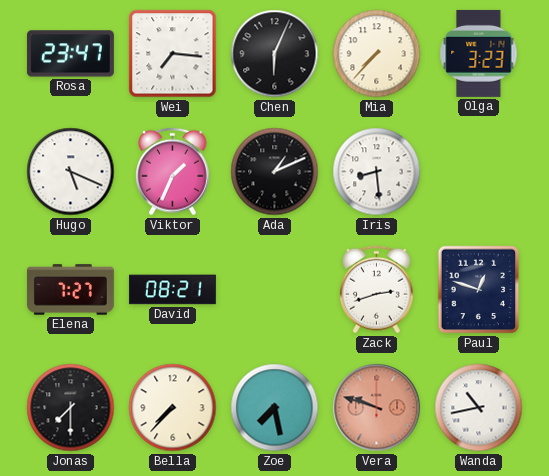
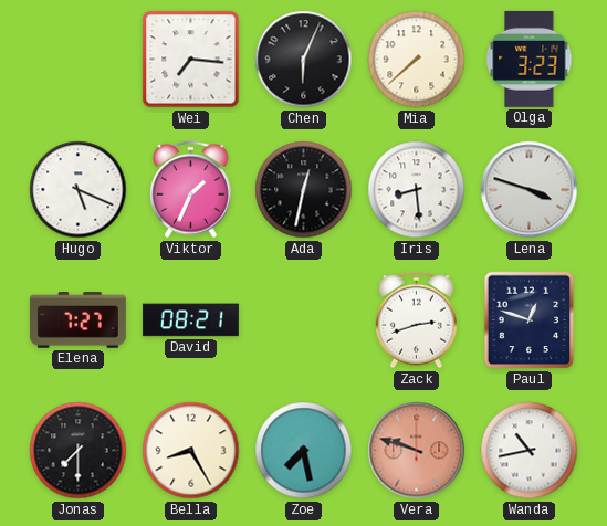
Rosa: 23:47 -> none (70, 54)
Mia: 7:37 -> 7:38 (417, 60)
Ada: 1:11 -> 12:32 (304, 190)
Lena: none -> 3:48 (530, 190)
Bella: 7:37 -> 8:25 (191, 451)
